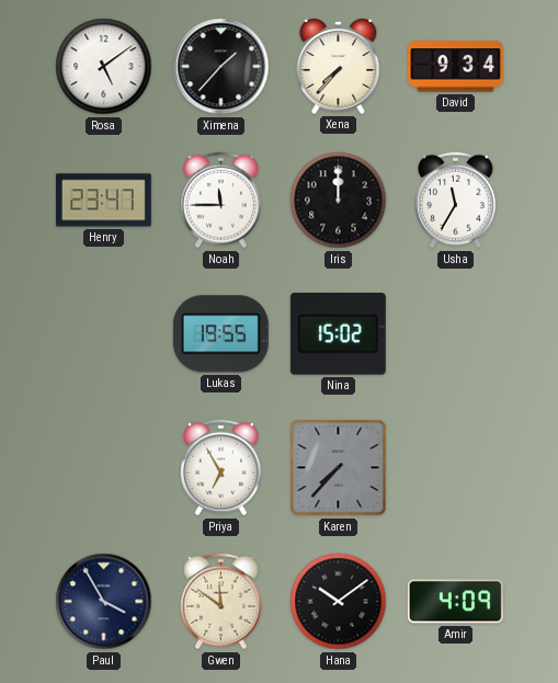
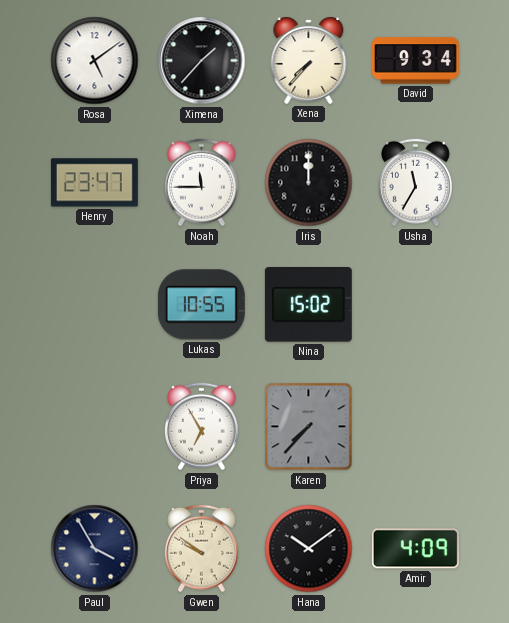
Lukas: 19:55 -> 10:55 (201, 305)
Gwen: 11:51 -> 9:51 (202, 549)
